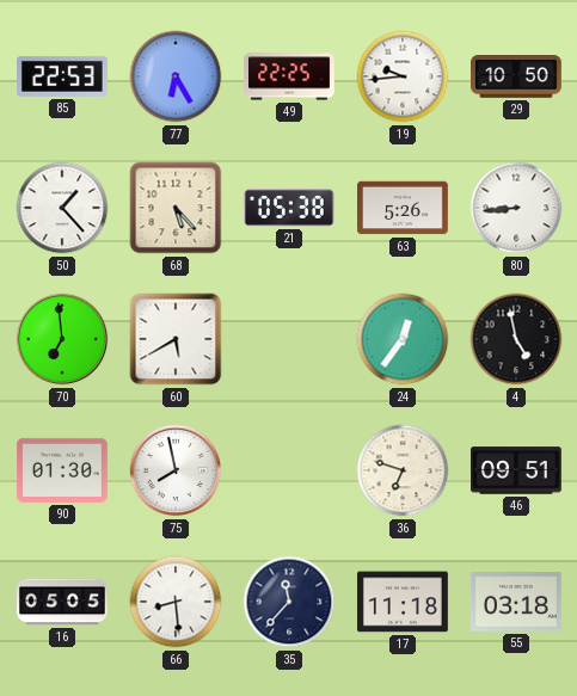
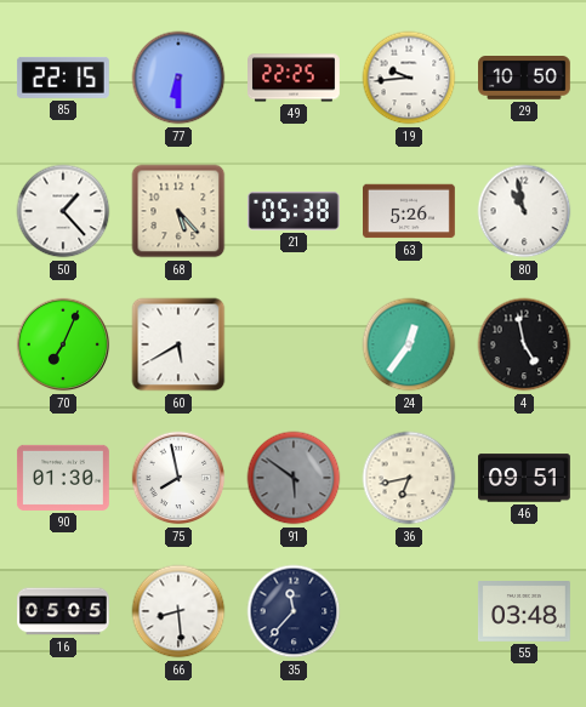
85: 22:53 -> 22:15 (63, 78)
77: 6:25 -> 6:30 (178, 78)
80: 8:44 -> 10:58 (524, 211)
70: 6:59 -> 7:04 (63, 344)
91: none -> 5:51 (294, 478)
36: 6:48 -> 6:43 (409, 478)
17: 11:18 -> none (404, 602)
55: 03:18 -> 03:48 (524, 612)
